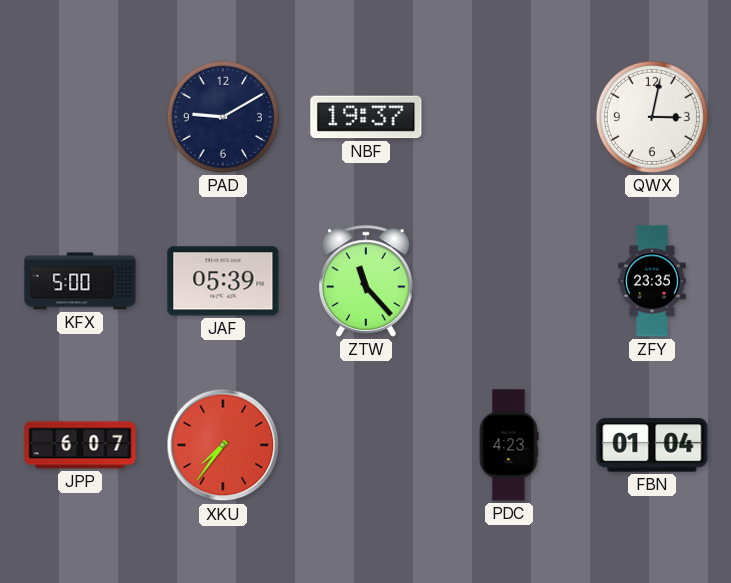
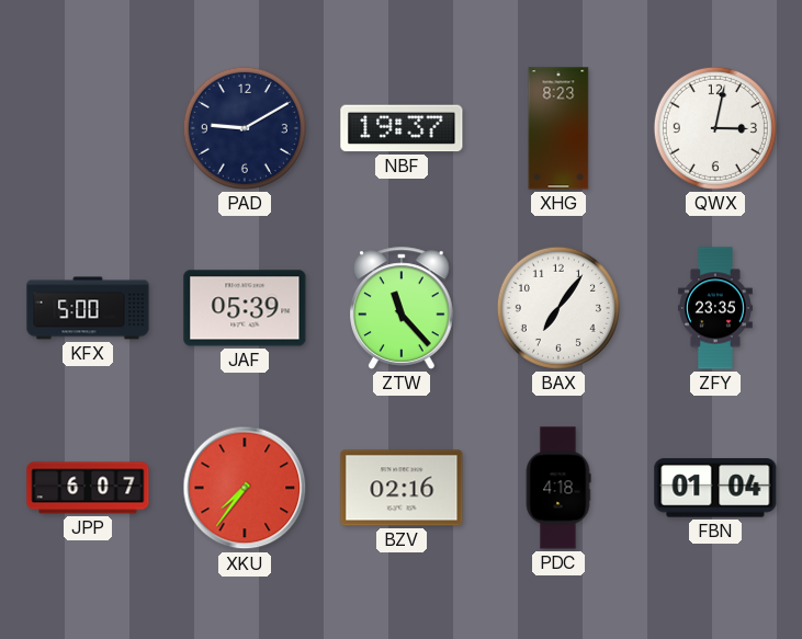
XHG: none -> 8:23 (558, 128)
BAX: none -> 7:06 (558, 308)
BZV: none -> 02:16 (402, 488)
PDC: 4:23 -> 4:18 (558, 488)
